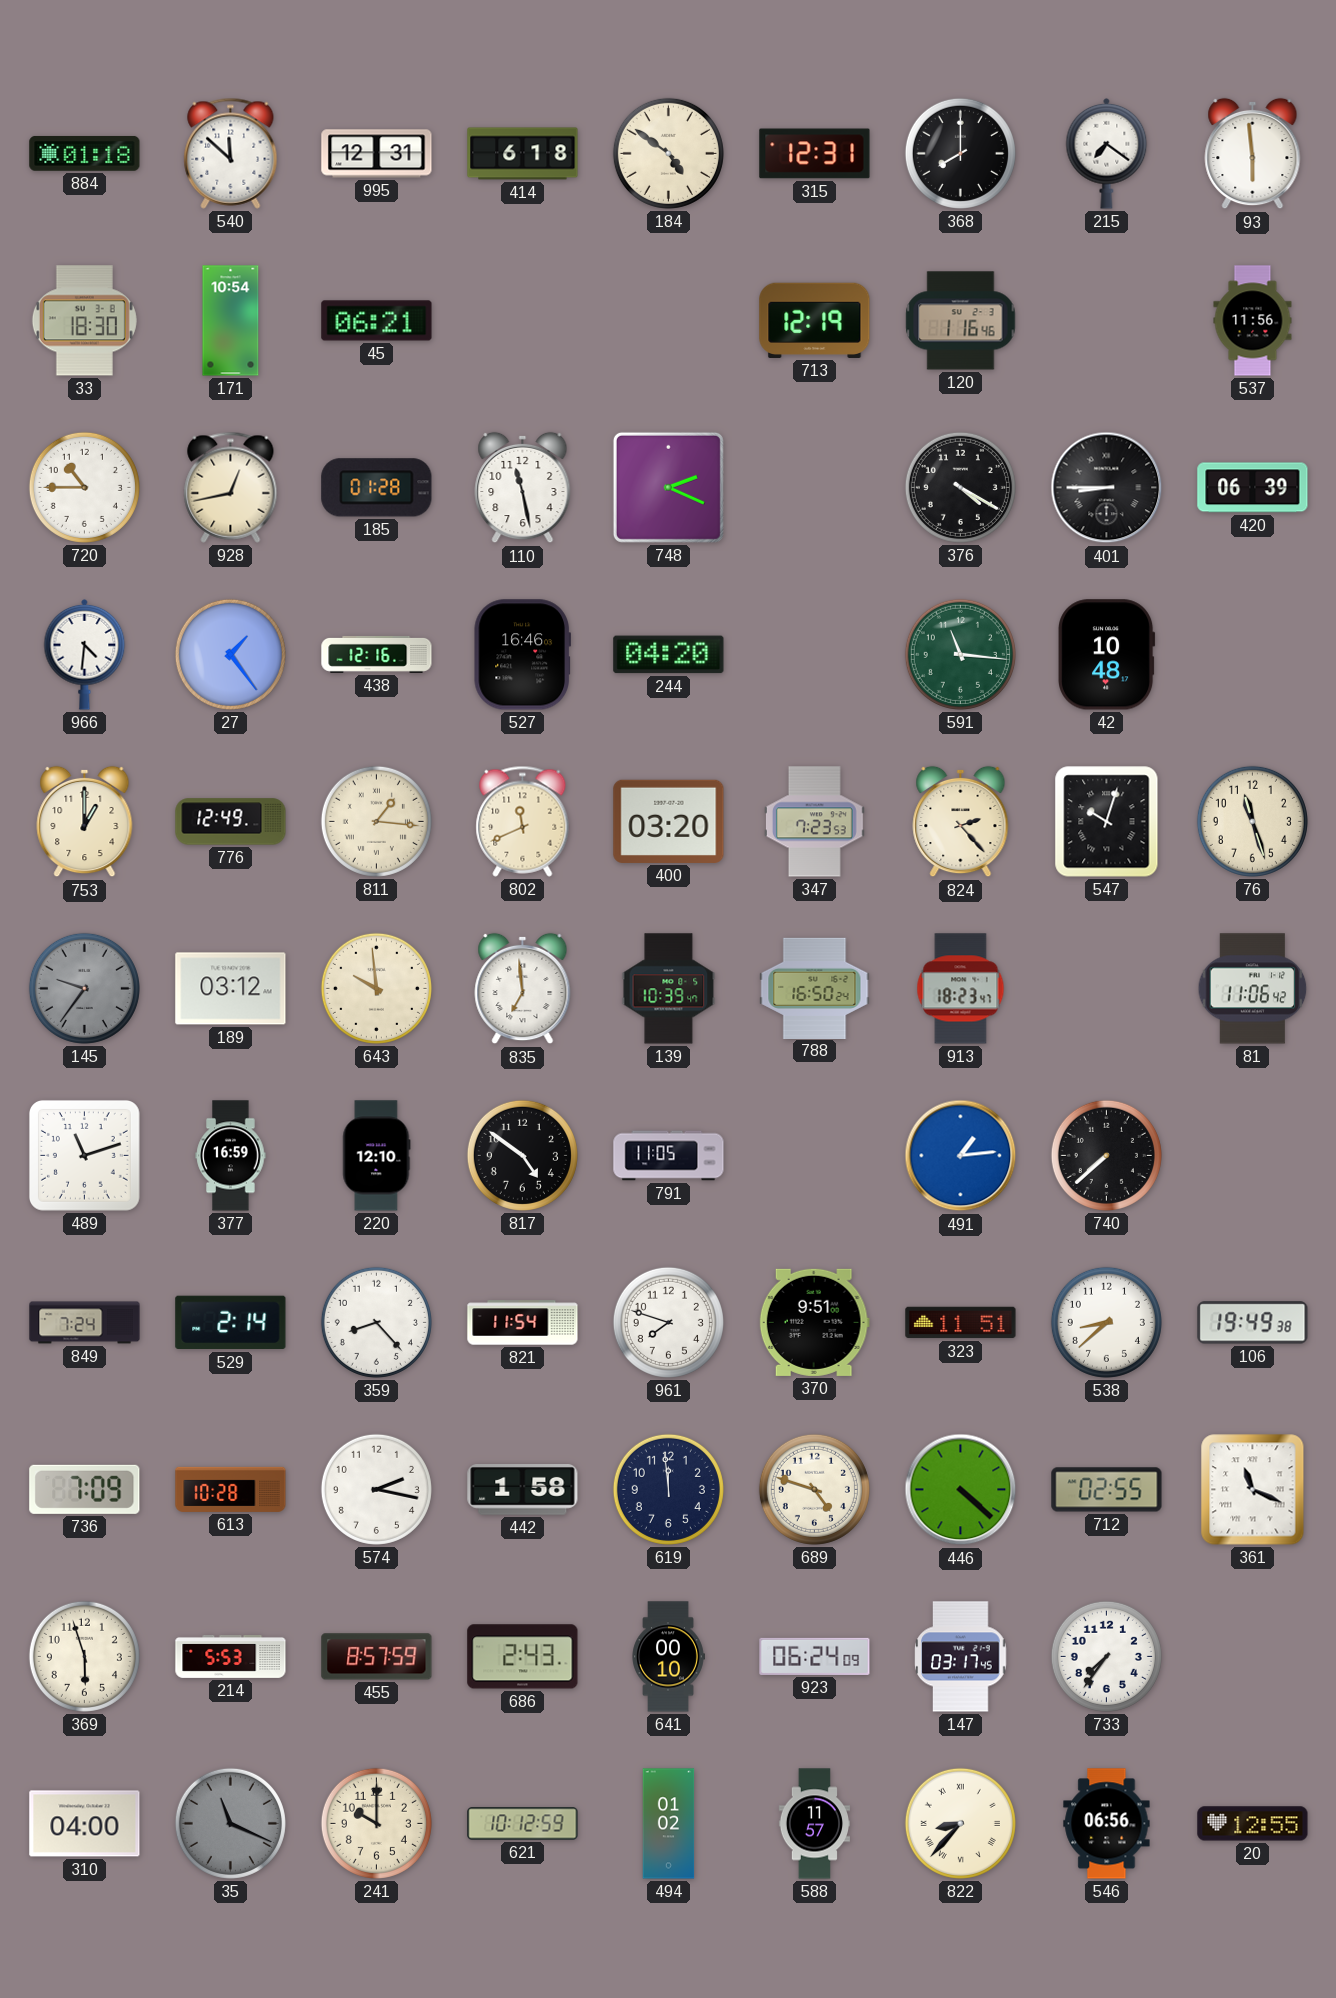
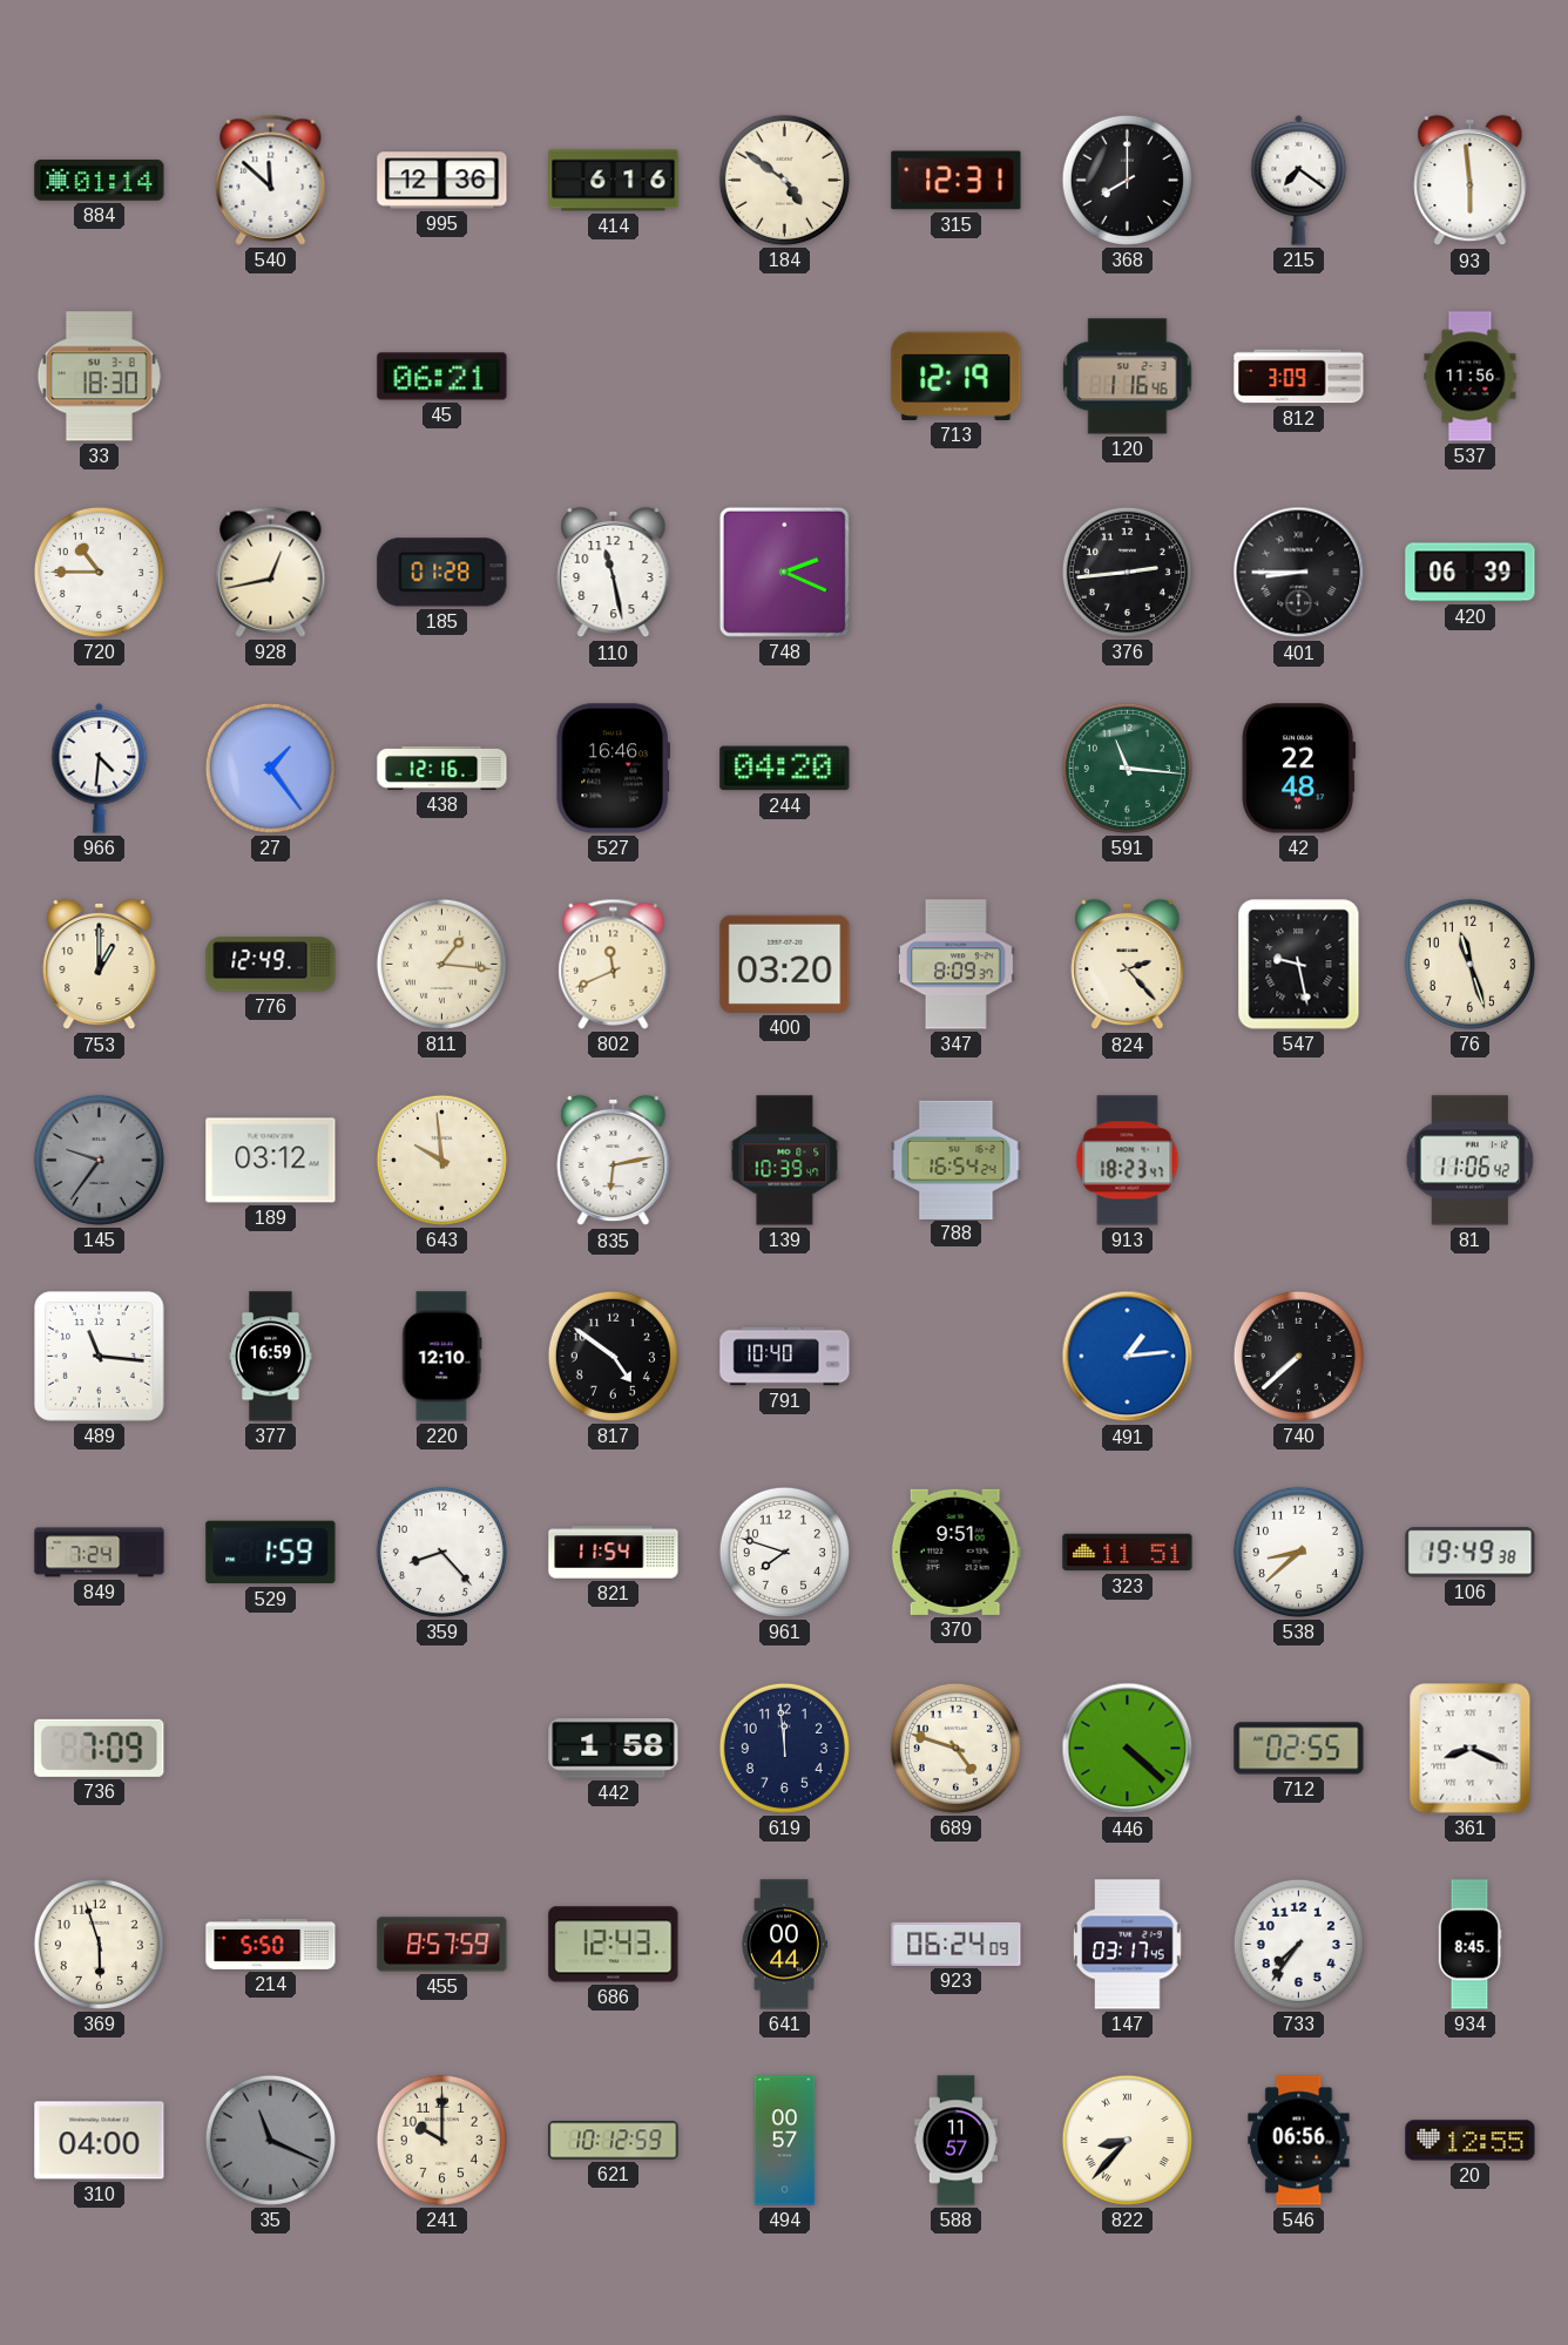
884: 01:18 -> 01:14 (100, 181)
995: 12:31 -> 12:36 (442, 181)
414: 6:18 -> 6:16 (614, 181)
171: 10:54 -> none (231, 321)
812: none -> 3:09 (1299, 377)
376: 4:20 -> 2:44 (1127, 572)
42: 10:48 -> 22:48 (1299, 769)
347: 7:23 -> 8:09 (955, 965)
547: 10:03 -> 9:28 (1299, 965)
835: 6:59 -> 6:13 (614, 1161)
788: 16:50 -> 16:54 (957, 1160)
489: 11:12 -> 11:16 (99, 1356)
791: 11:05 -> 10:40 (785, 1357)
529: 2:14 -> 1:59 (271, 1553)
613: 10:28 -> none (231, 1489)
574: 2:17 -> none (376, 1489)
361: 11:19 -> 8:19 (1471, 1749)
214: 5:53 -> 5:50 (271, 1944)
686: 2:43 -> 12:43 (614, 1945)
641: 00:10 -> 00:44 (784, 1945)
934: none -> 8:45 (1469, 1945)
494: 01:02 -> 00:57 (785, 2141)
